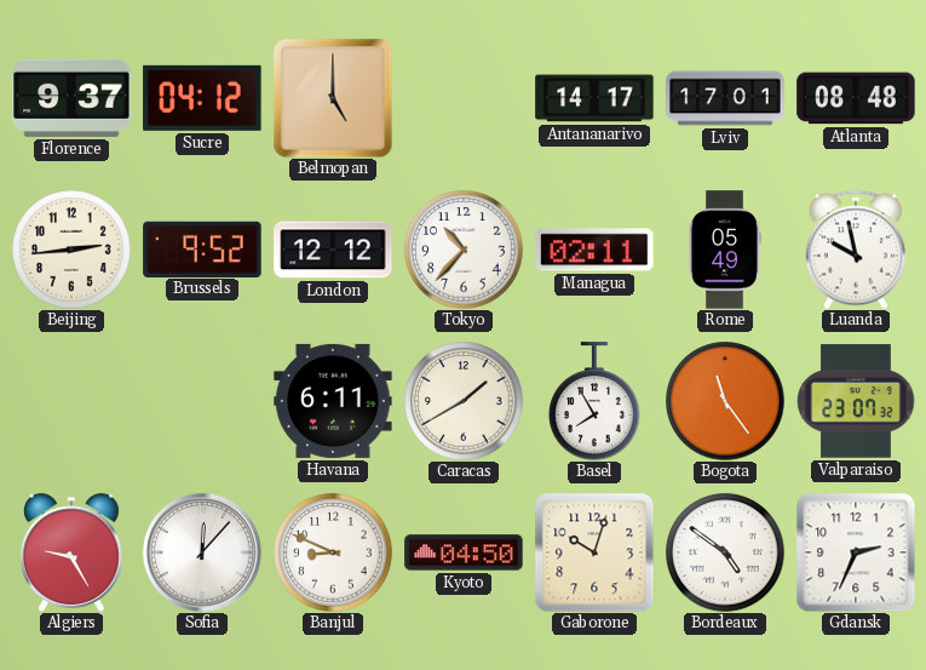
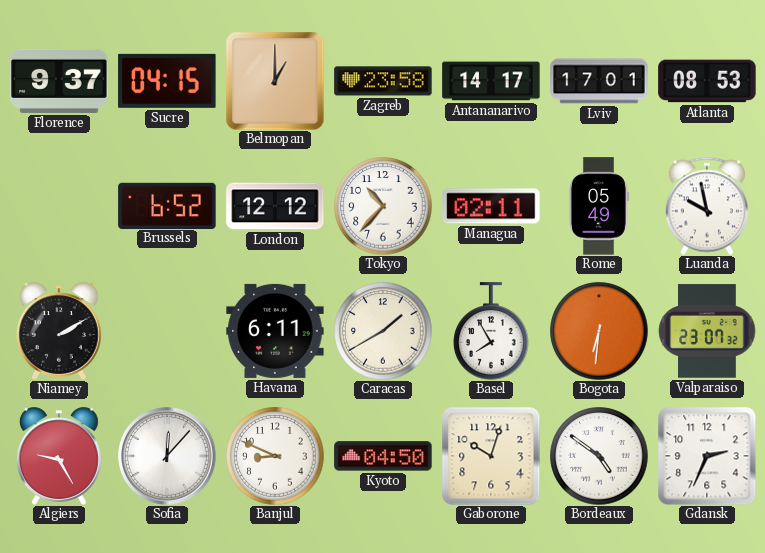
Sucre: 04:12 -> 04:15 (167, 81)
Belmopan: 5:00 -> 1:00 (275, 81)
Zagreb: none -> 23:58 (383, 81)
Atlanta: 08:48 -> 08:53 (707, 81)
Beijing: 2:44 -> none (71, 250)
Brussels: 9:52 -> 6:52 (167, 205)
Niamey: none -> 2:10 (59, 331)
Bogota: 11:24 -> 6:31 (599, 331)
